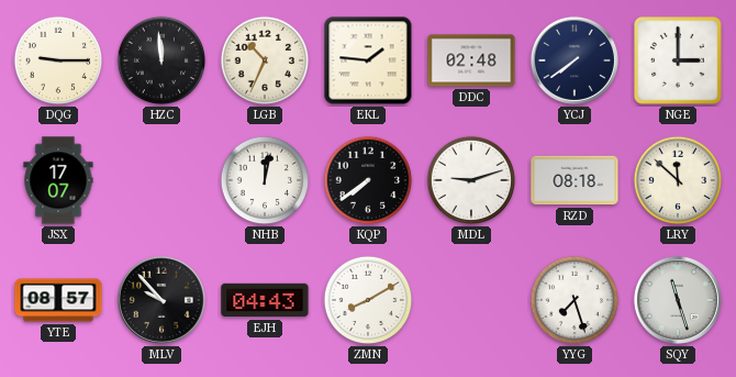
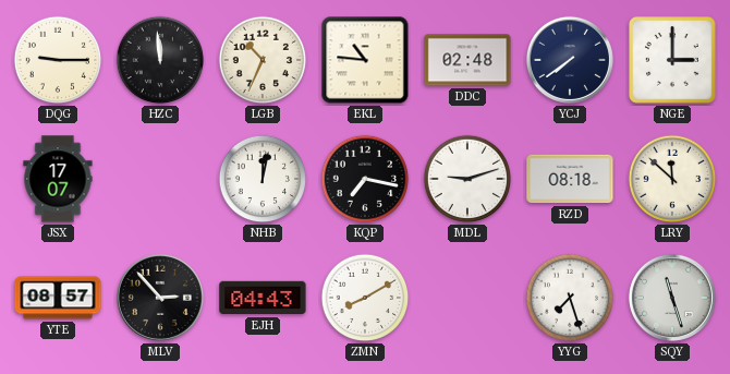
EKL: 1:46 -> 10:46 (365, 60)
KQP: 7:39 -> 7:17 (365, 179)
MLV: 9:53 -> 2:53 (160, 298)
